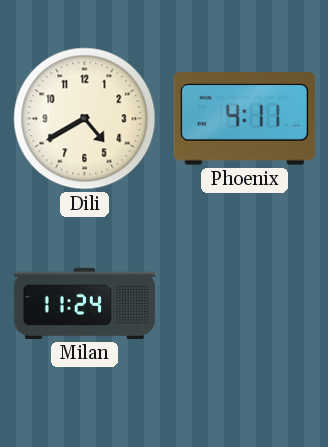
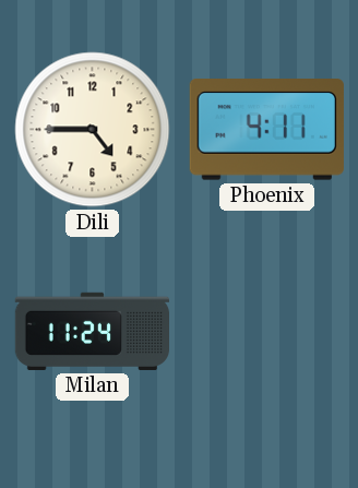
Dili: 4:40 -> 4:45 (93, 130)
